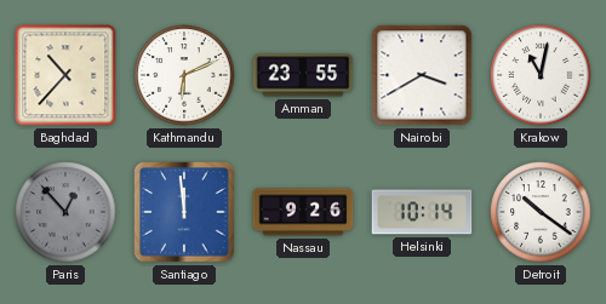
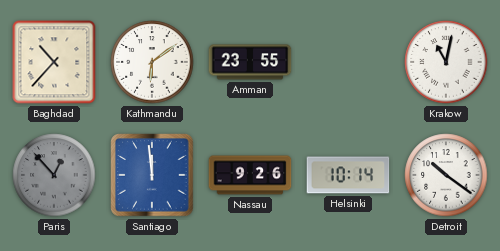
Kathmandu: 6:11 -> 6:09 (152, 62)
Nairobi: 3:40 -> none (422, 75)
